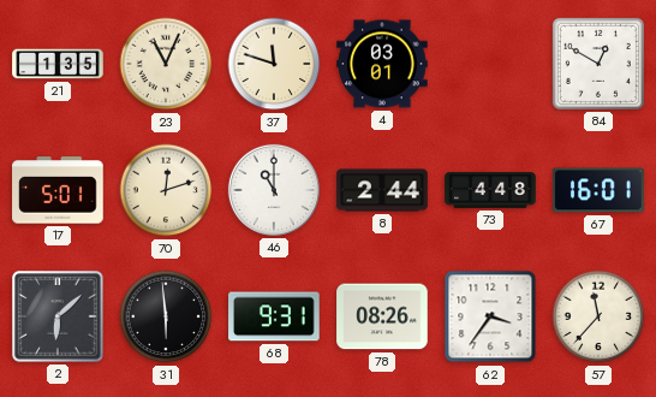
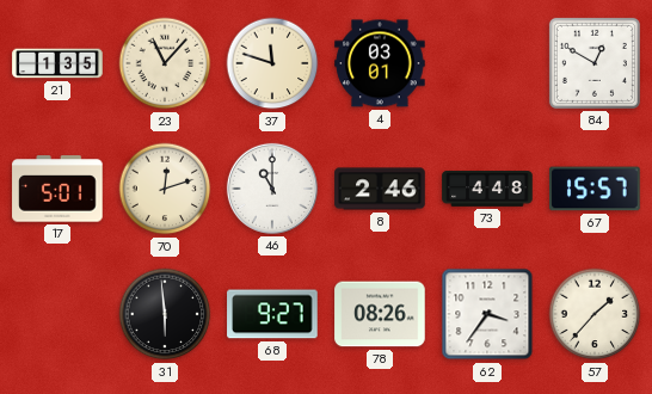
23: 11:04 -> 11:07 (165, 63)
8: 2:44 -> 2:46 (380, 189)
67: 16:01 -> 15:57 (595, 189)
2: 6:08 -> none (58, 316)
68: 9:31 -> 9:27 (272, 314)
57: 11:37 -> 1:37 (595, 314)
